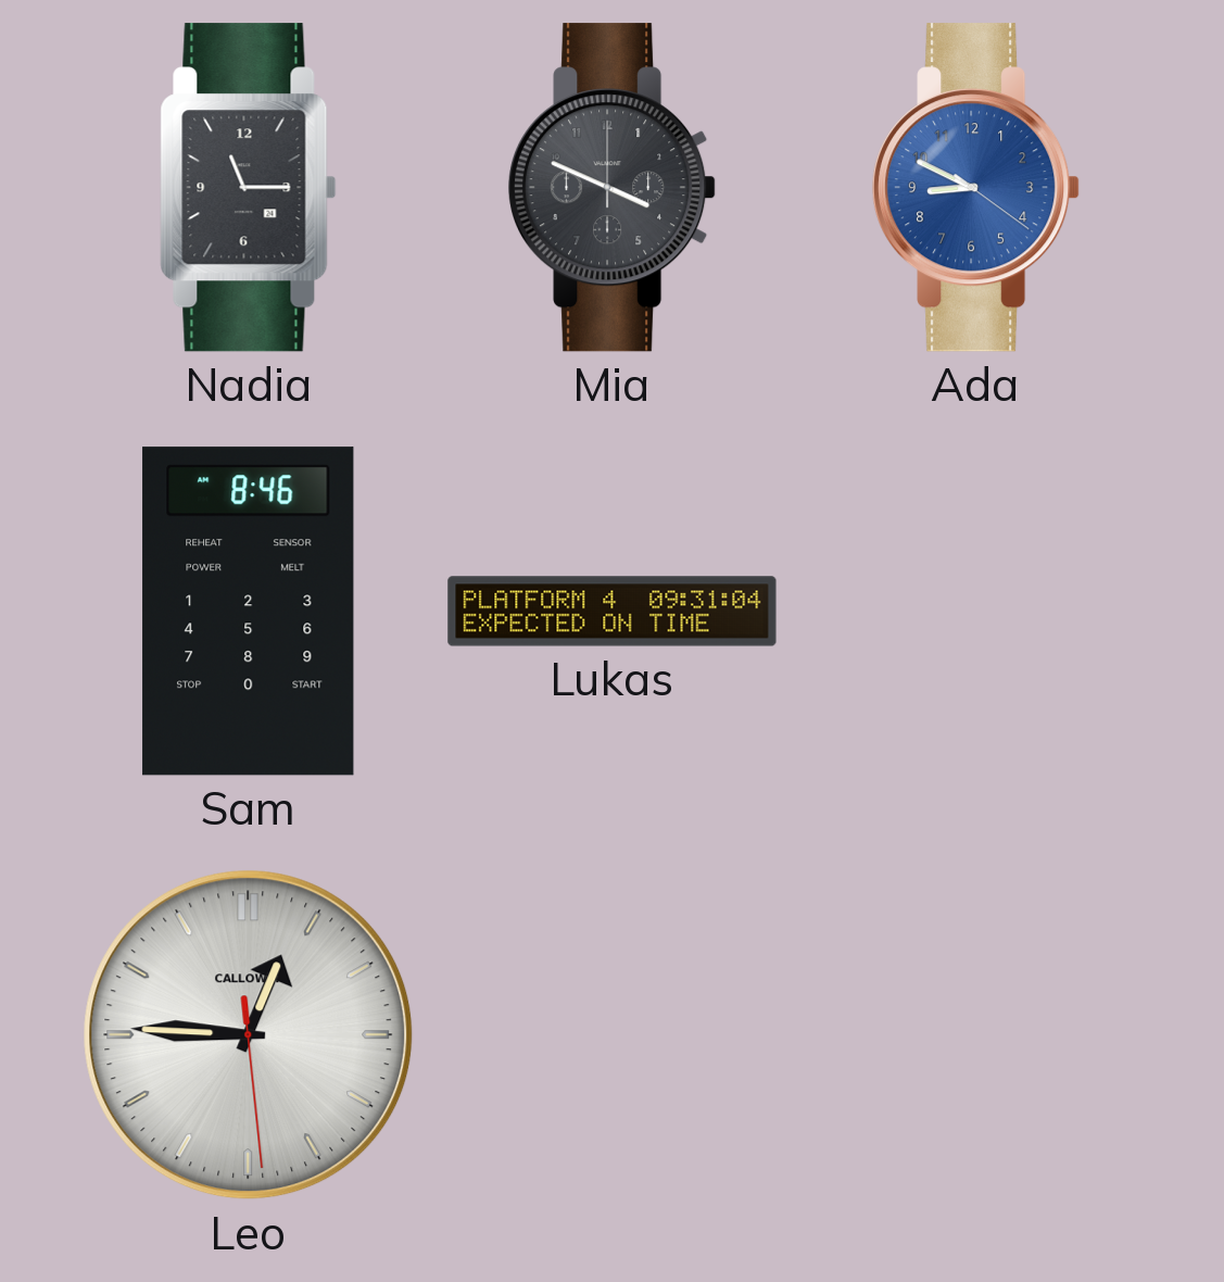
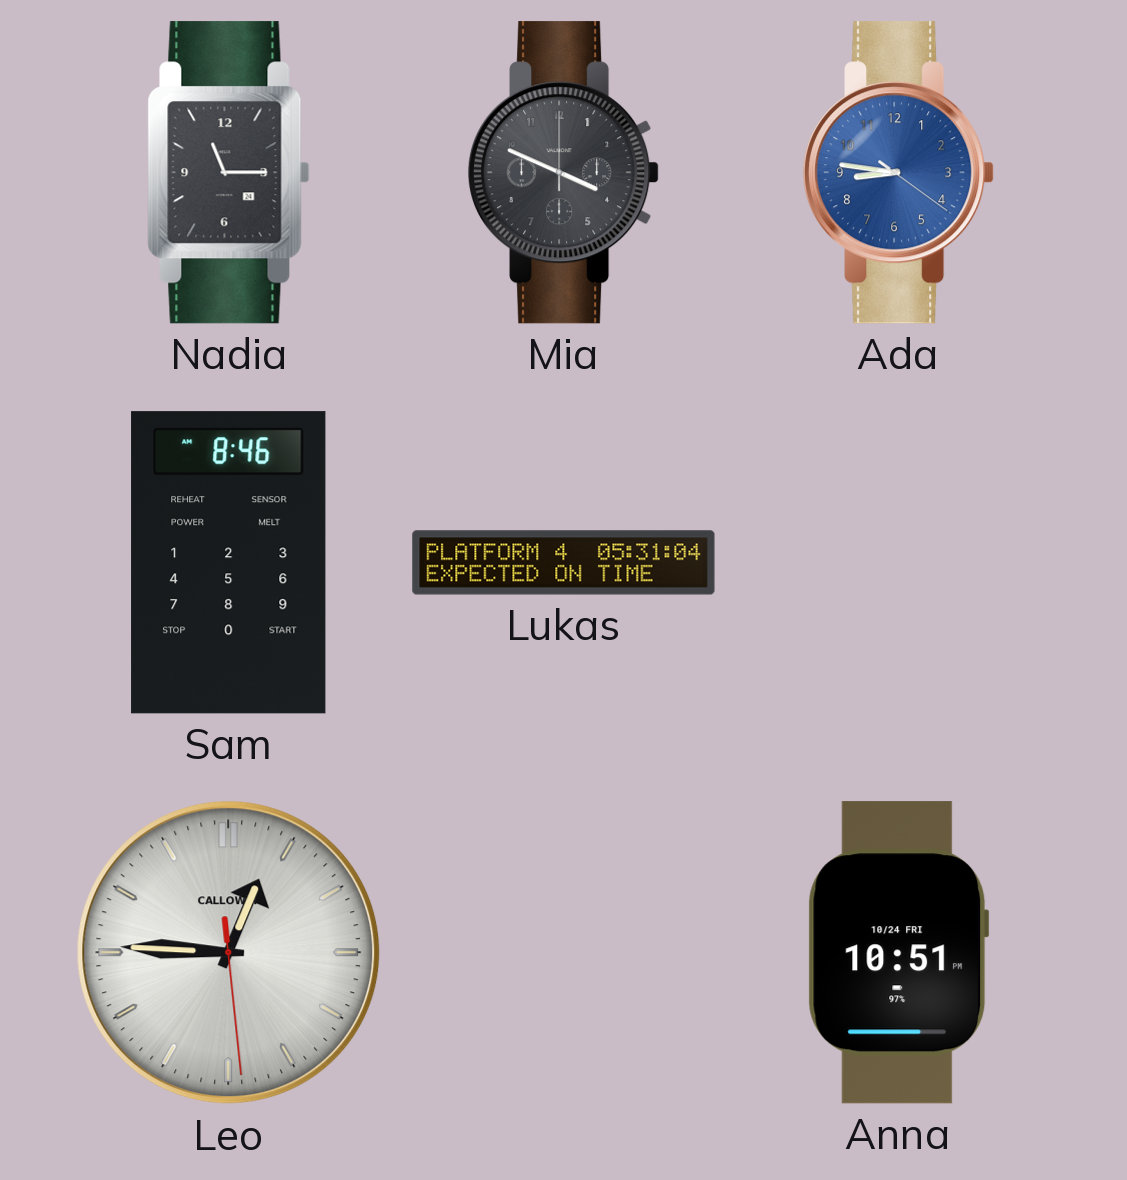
Ada: 8:49 -> 8:46 (900, 173)
Lukas: 09:31 -> 05:31 (564, 563)
Anna: none -> 10:51 (899, 953)
